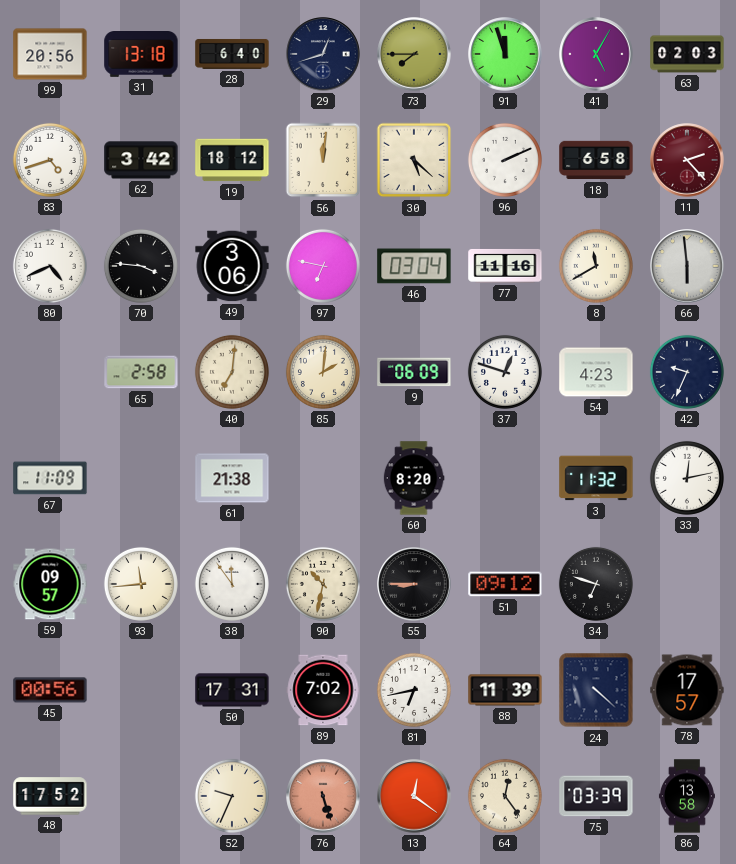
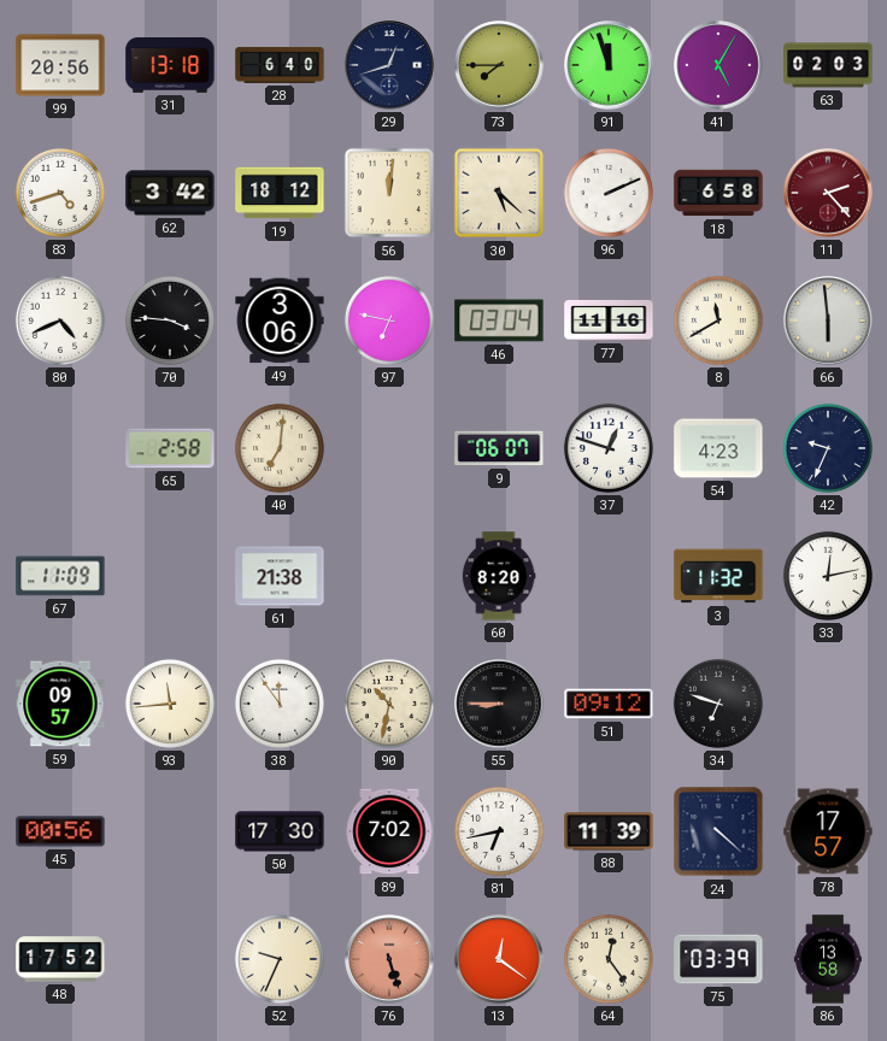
85: 2:01 -> none (323, 372)
9: 06:09 -> 06:07 (499, 448)
50: 17:31 -> 17:30 (280, 831)
